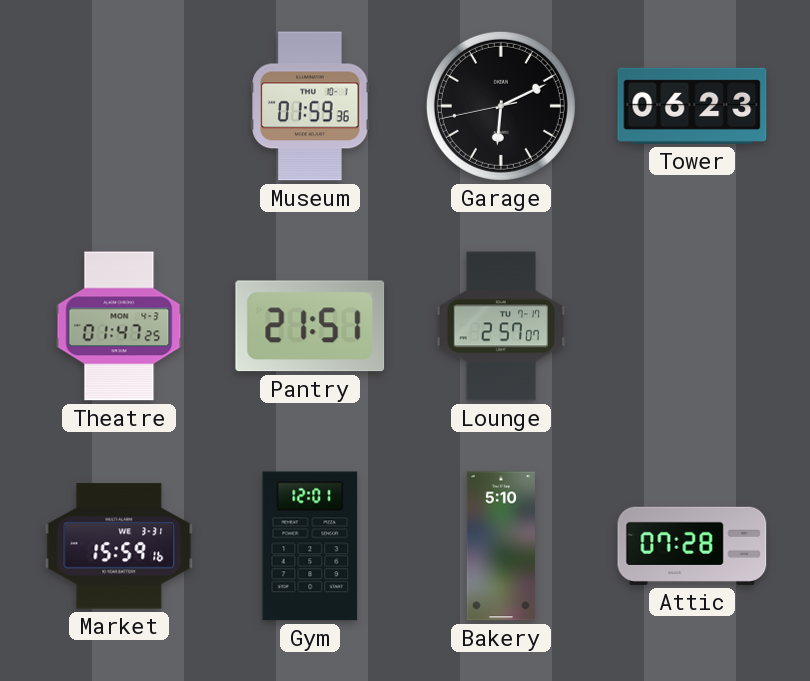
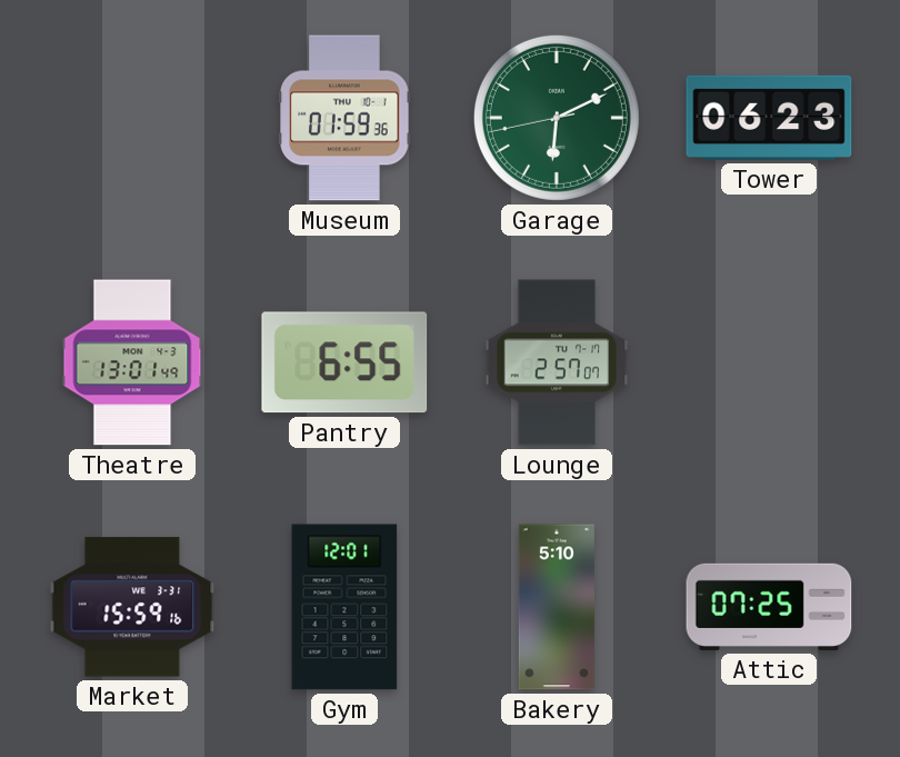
Garage dial: black -> green (557, 118)
Theatre: 01:47 -> 13:01 (132, 362)
Pantry: 21:51 -> 6:55 (344, 362)
Attic: 07:28 -> 07:25 (769, 607)
